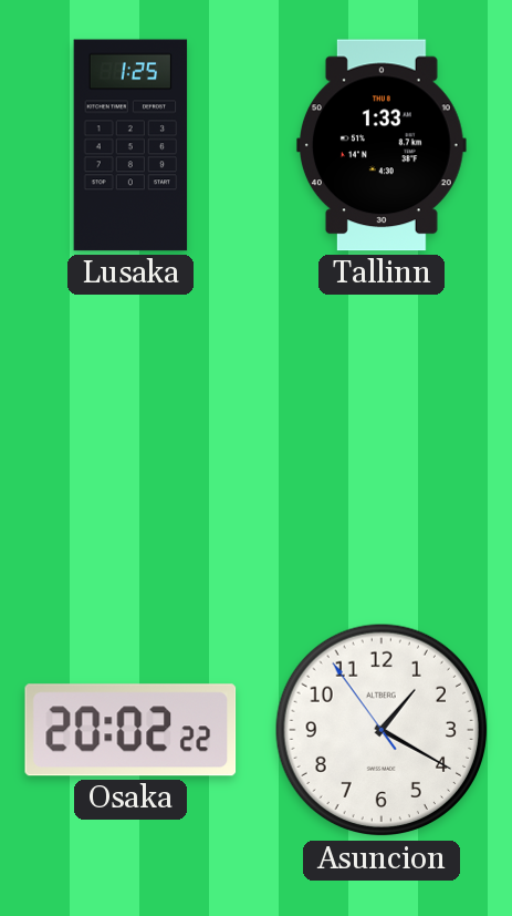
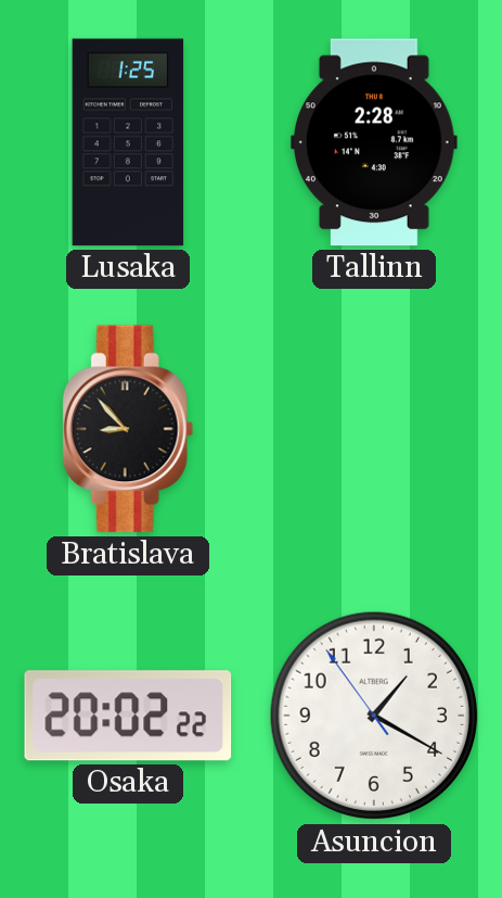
Tallinn: 1:33 -> 2:28 (374, 142)
Bratislava: none -> 8:53 (128, 429)
